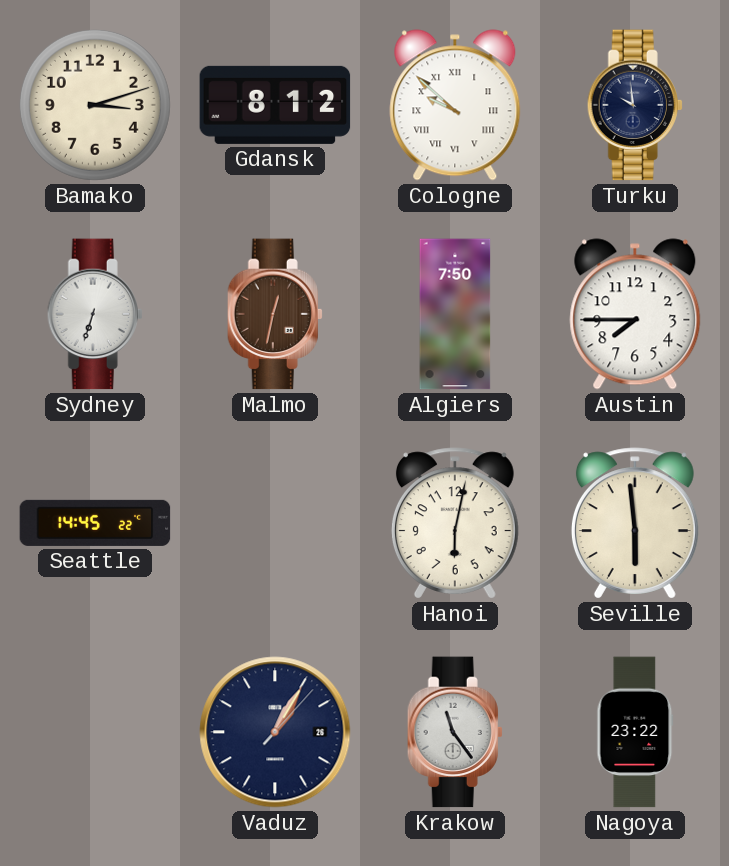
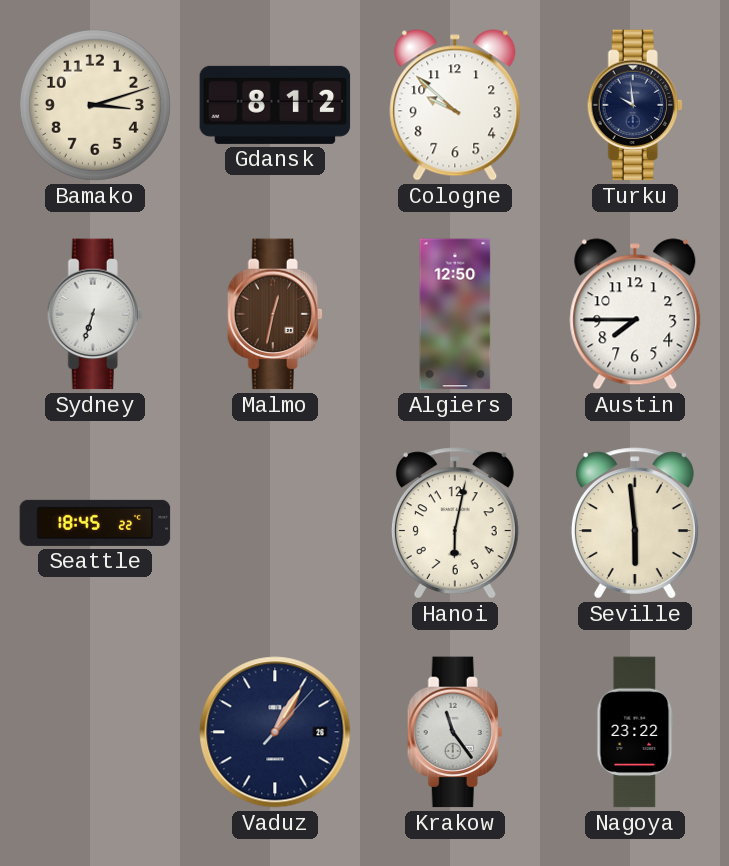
Cologne numerals: Roman -> Arabic (455, 105)
Algiers: 7:50 -> 12:50 (455, 314)
Seattle: 14:45 -> 18:45 (95, 523)
